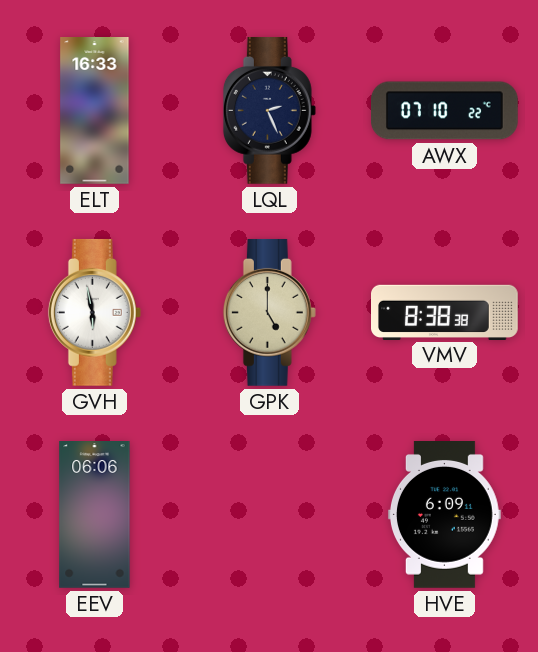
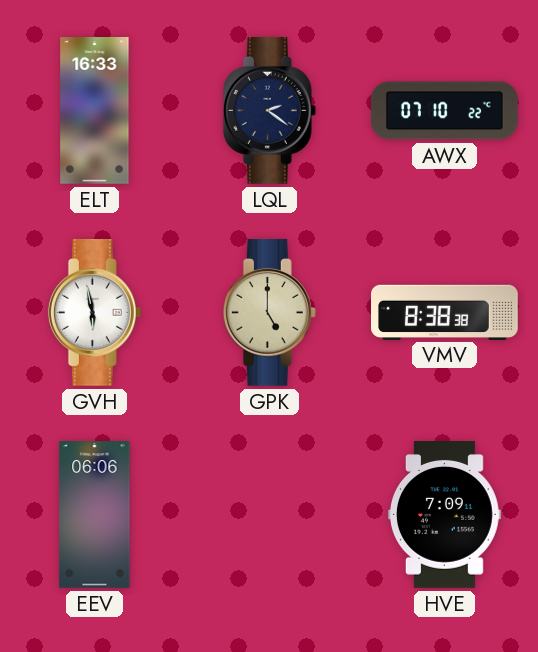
LQL: 2:26 -> 2:21 (269, 111)
HVE: 6:09 -> 7:09 (444, 515)
